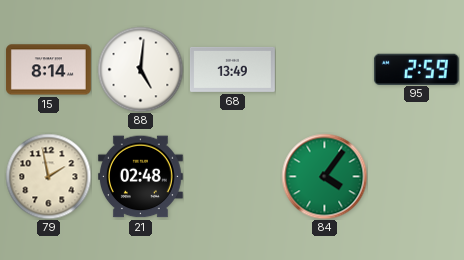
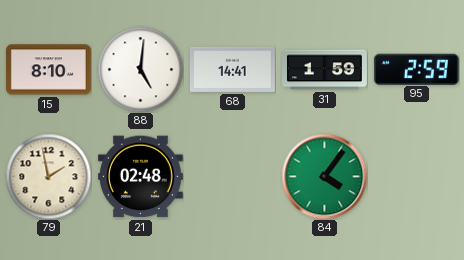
15: 8:14 -> 8:10 (48, 70)
68: 13:49 -> 14:41 (232, 69)
31: none -> 1:59 (325, 70)
